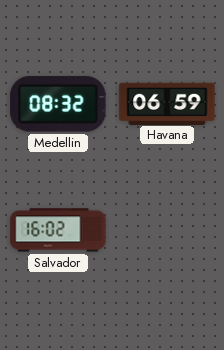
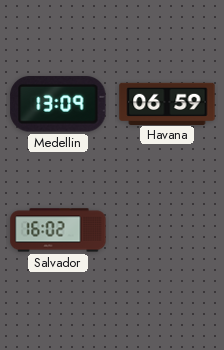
Medellin: 08:32 -> 13:09 (58, 104)
